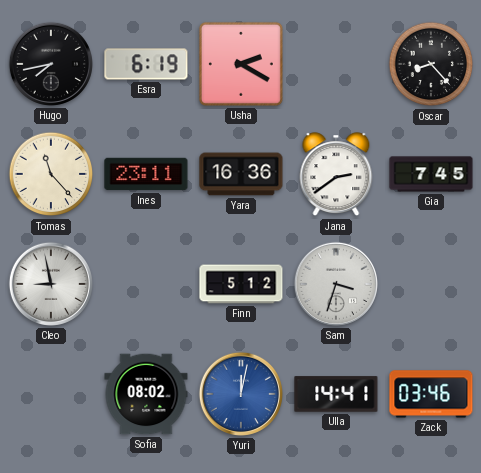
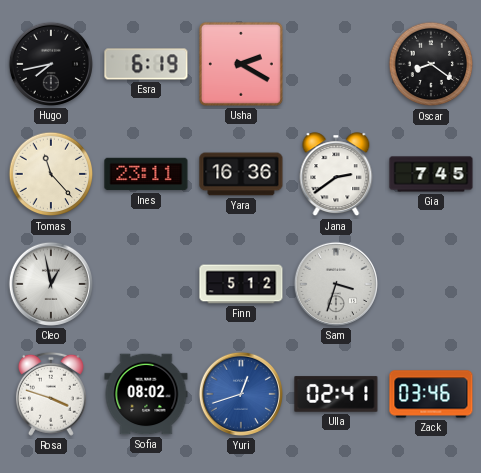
Oscar: 8:23 -> 8:21 (431, 64)
Cleo: 8:58 -> 12:58 (51, 284)
Rosa: none -> 3:48 (51, 394)
Yuri: 12:02 -> 12:42 (241, 394)
Ulla: 14:41 -> 02:41 (336, 394)
